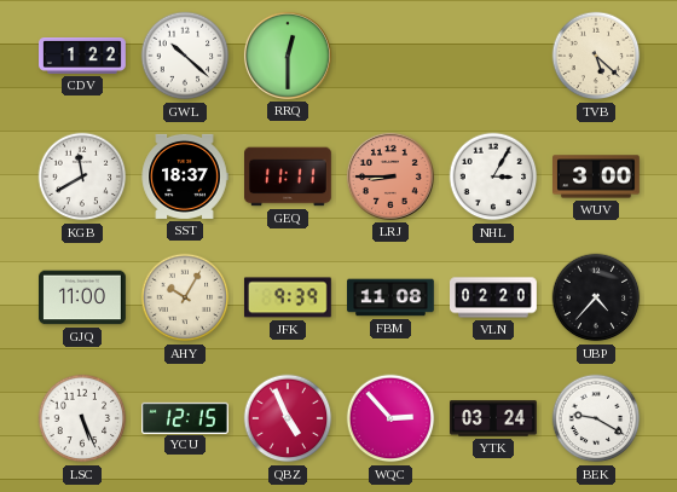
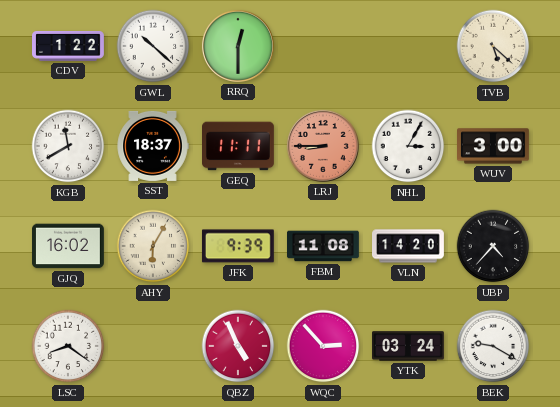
GJQ: 11:00 -> 16:02 (69, 246)
AHY: 10:05 -> 6:05 (153, 246)
VLN: 02:20 -> 14:20 (409, 246)
LSC: 5:26 -> 8:21 (68, 346)
YCU: 12:15 -> none (186, 417)
